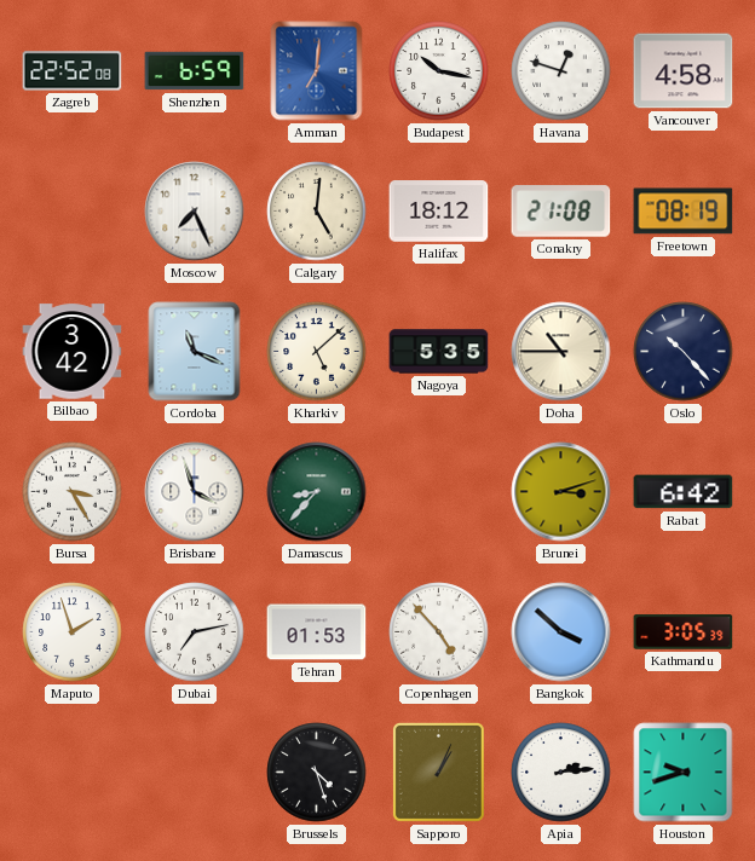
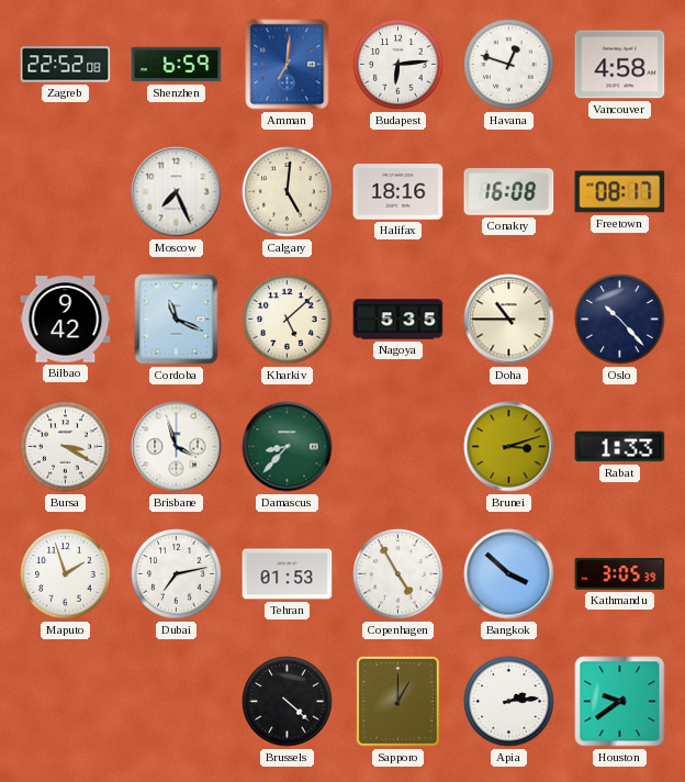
Budapest: 10:17 -> 6:14 (398, 65)
Halifax: 18:12 -> 18:16 (398, 192)
Conakry: 21:08 -> 16:08 (509, 192)
Freetown: 08:19 -> 08:17 (620, 192)
Bilbao: 3:42 -> 9:42 (66, 320)
Bursa: 3:25 -> 3:20 (66, 447)
Rabat: 6:42 -> 1:33 (620, 447)
Copenhagen: 4:53 -> 4:55 (398, 574)
Brussels: 4:27 -> 4:22 (288, 702)
Sapporo: 1:04 -> 1:00 (397, 701)
Houston: 9:42 -> 9:39 (620, 702)
